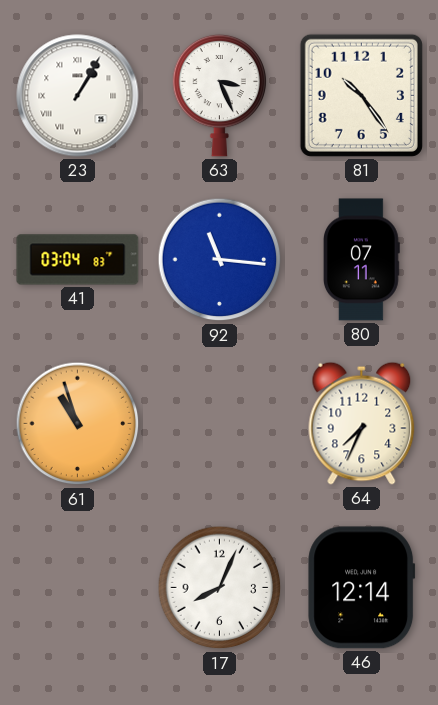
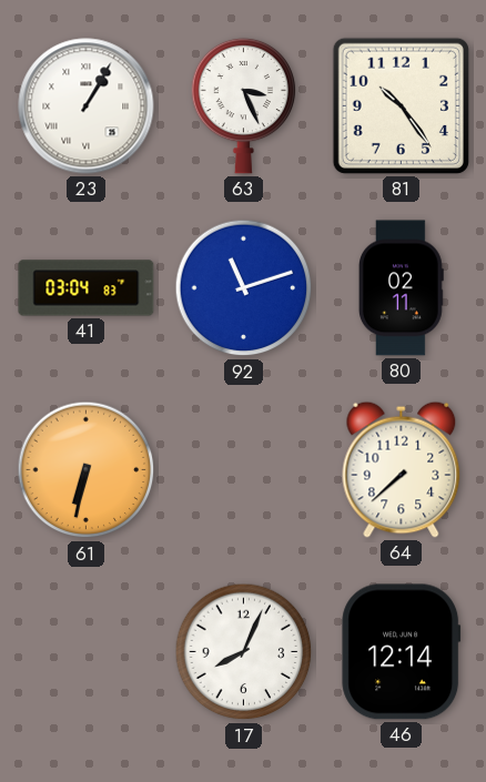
92: 11:16 -> 11:12 (244, 288)
80: 07:11 -> 02:11 (401, 288)
61: 10:57 -> 6:32 (87, 470)
64: 7:34 -> 7:38 (402, 469)
